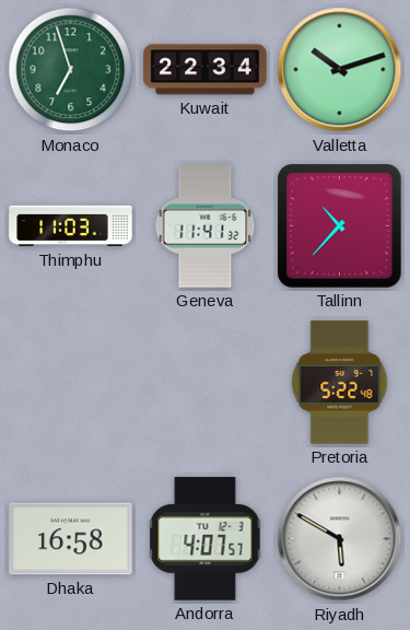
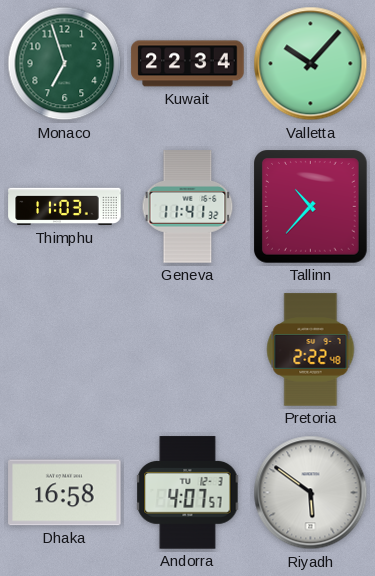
Valletta: 10:12 -> 10:07 (311, 64)
Pretoria: 5:22 -> 2:22 (311, 350)
Riyadh: 5:50 -> 5:51 (311, 493)
